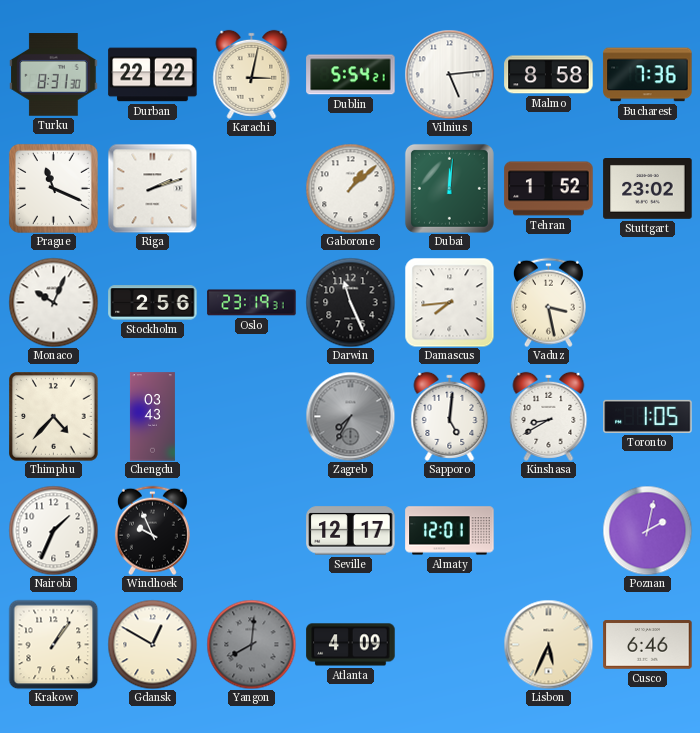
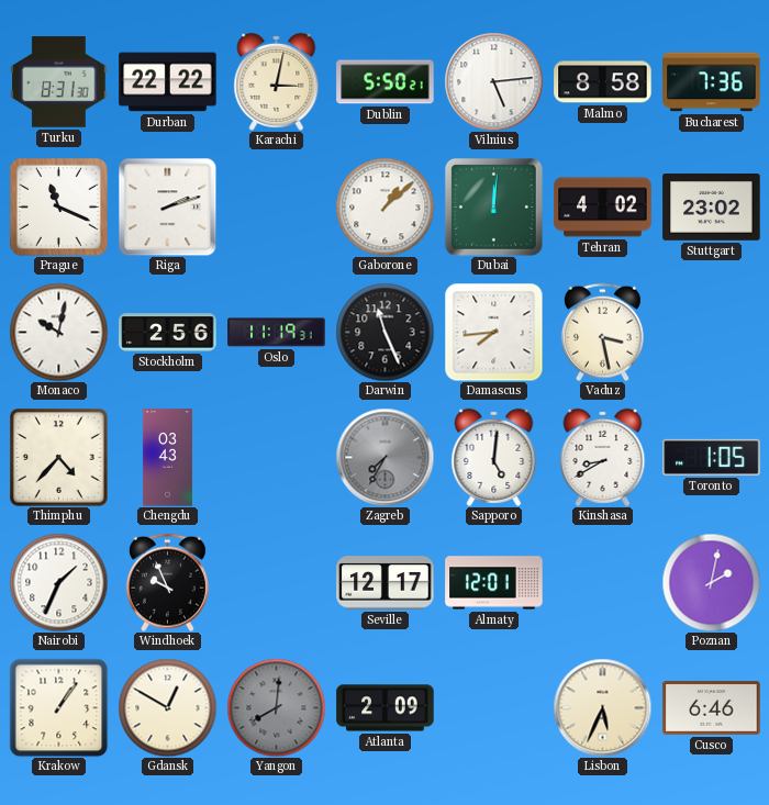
Dublin: 5:54 -> 5:50 (386, 82)
Tehran: 1:52 -> 4:02 (603, 208)
Monaco: 10:04 -> 10:02 (58, 332)
Oslo: 23:19 -> 11:19 (277, 333)
Atlanta: 4:09 -> 2:09 (386, 708)
